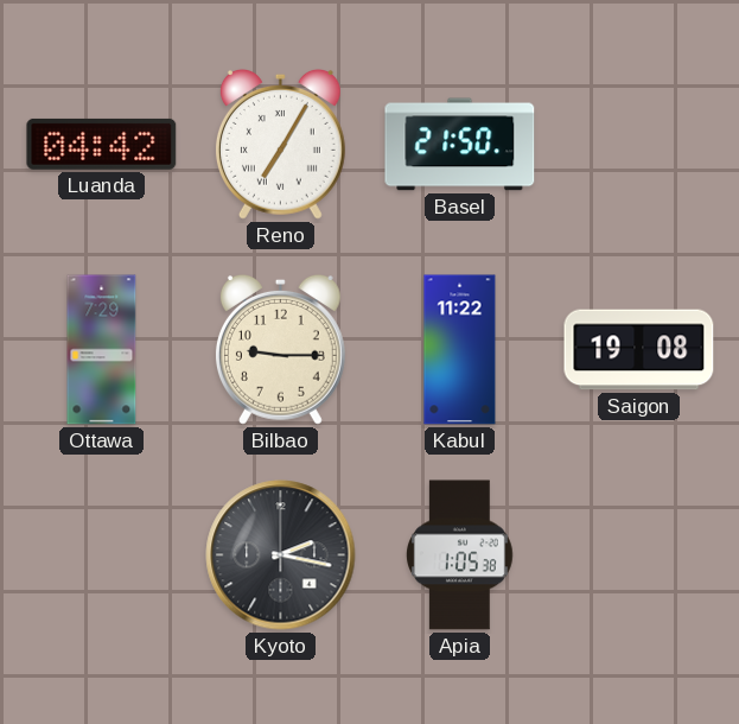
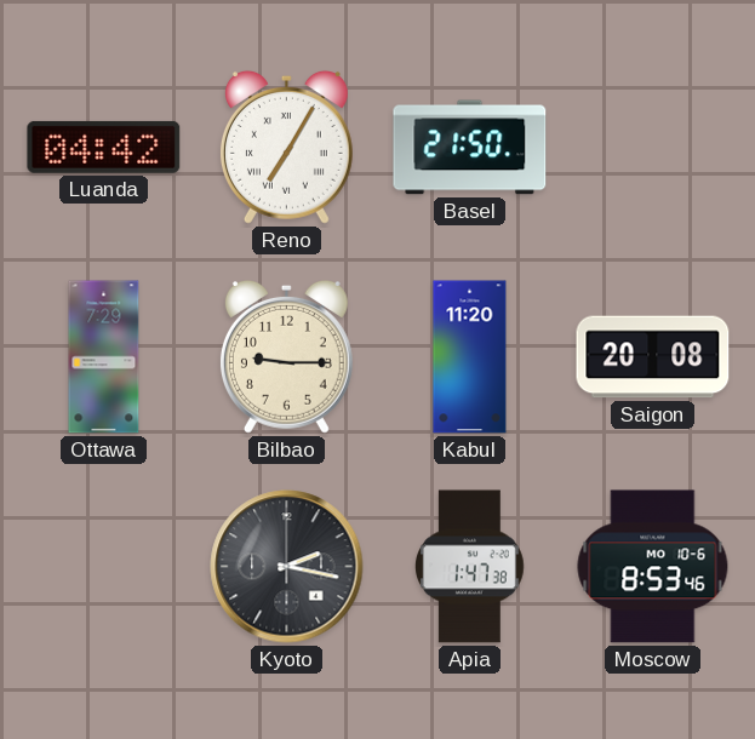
Kabul: 11:22 -> 11:20 (470, 357)
Saigon: 19:08 -> 20:08 (653, 357)
Apia: 1:05 -> 1:47 (470, 567)
Moscow: none -> 8:53 (653, 567)
